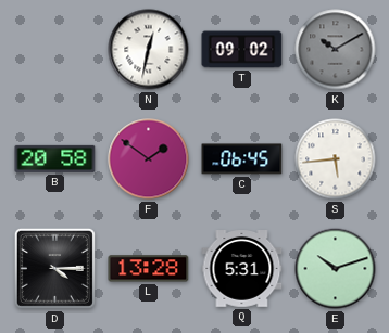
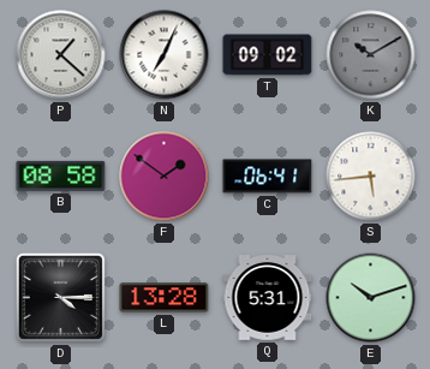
P: none -> 1:22 (61, 55)
N: 12:32 -> 7:04 (165, 55)
B: 20:58 -> 08:58 (61, 175)
C: 06:45 -> 06:41 (268, 177)
